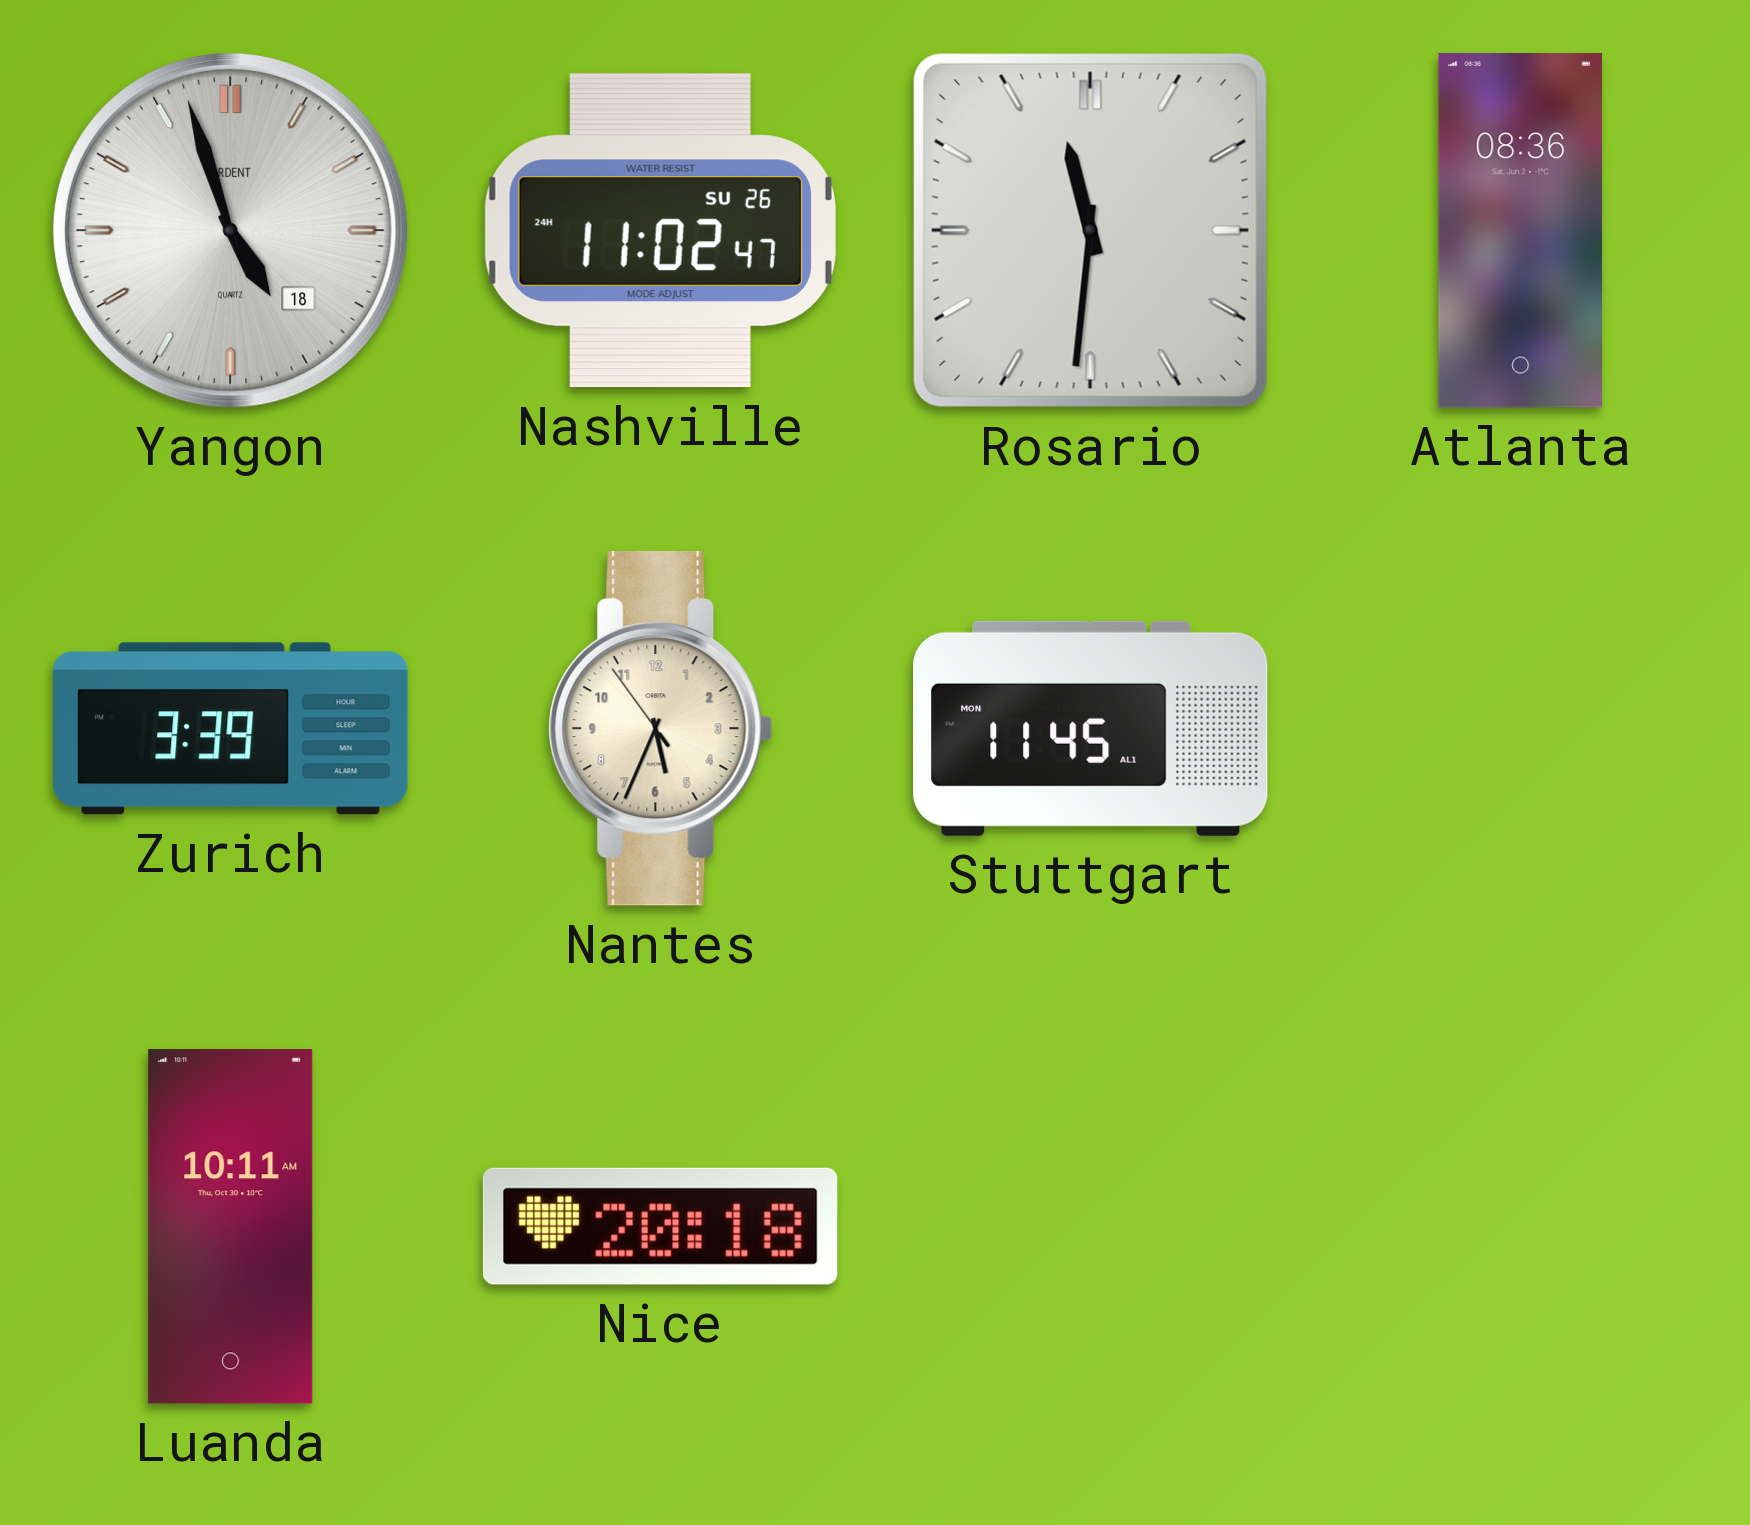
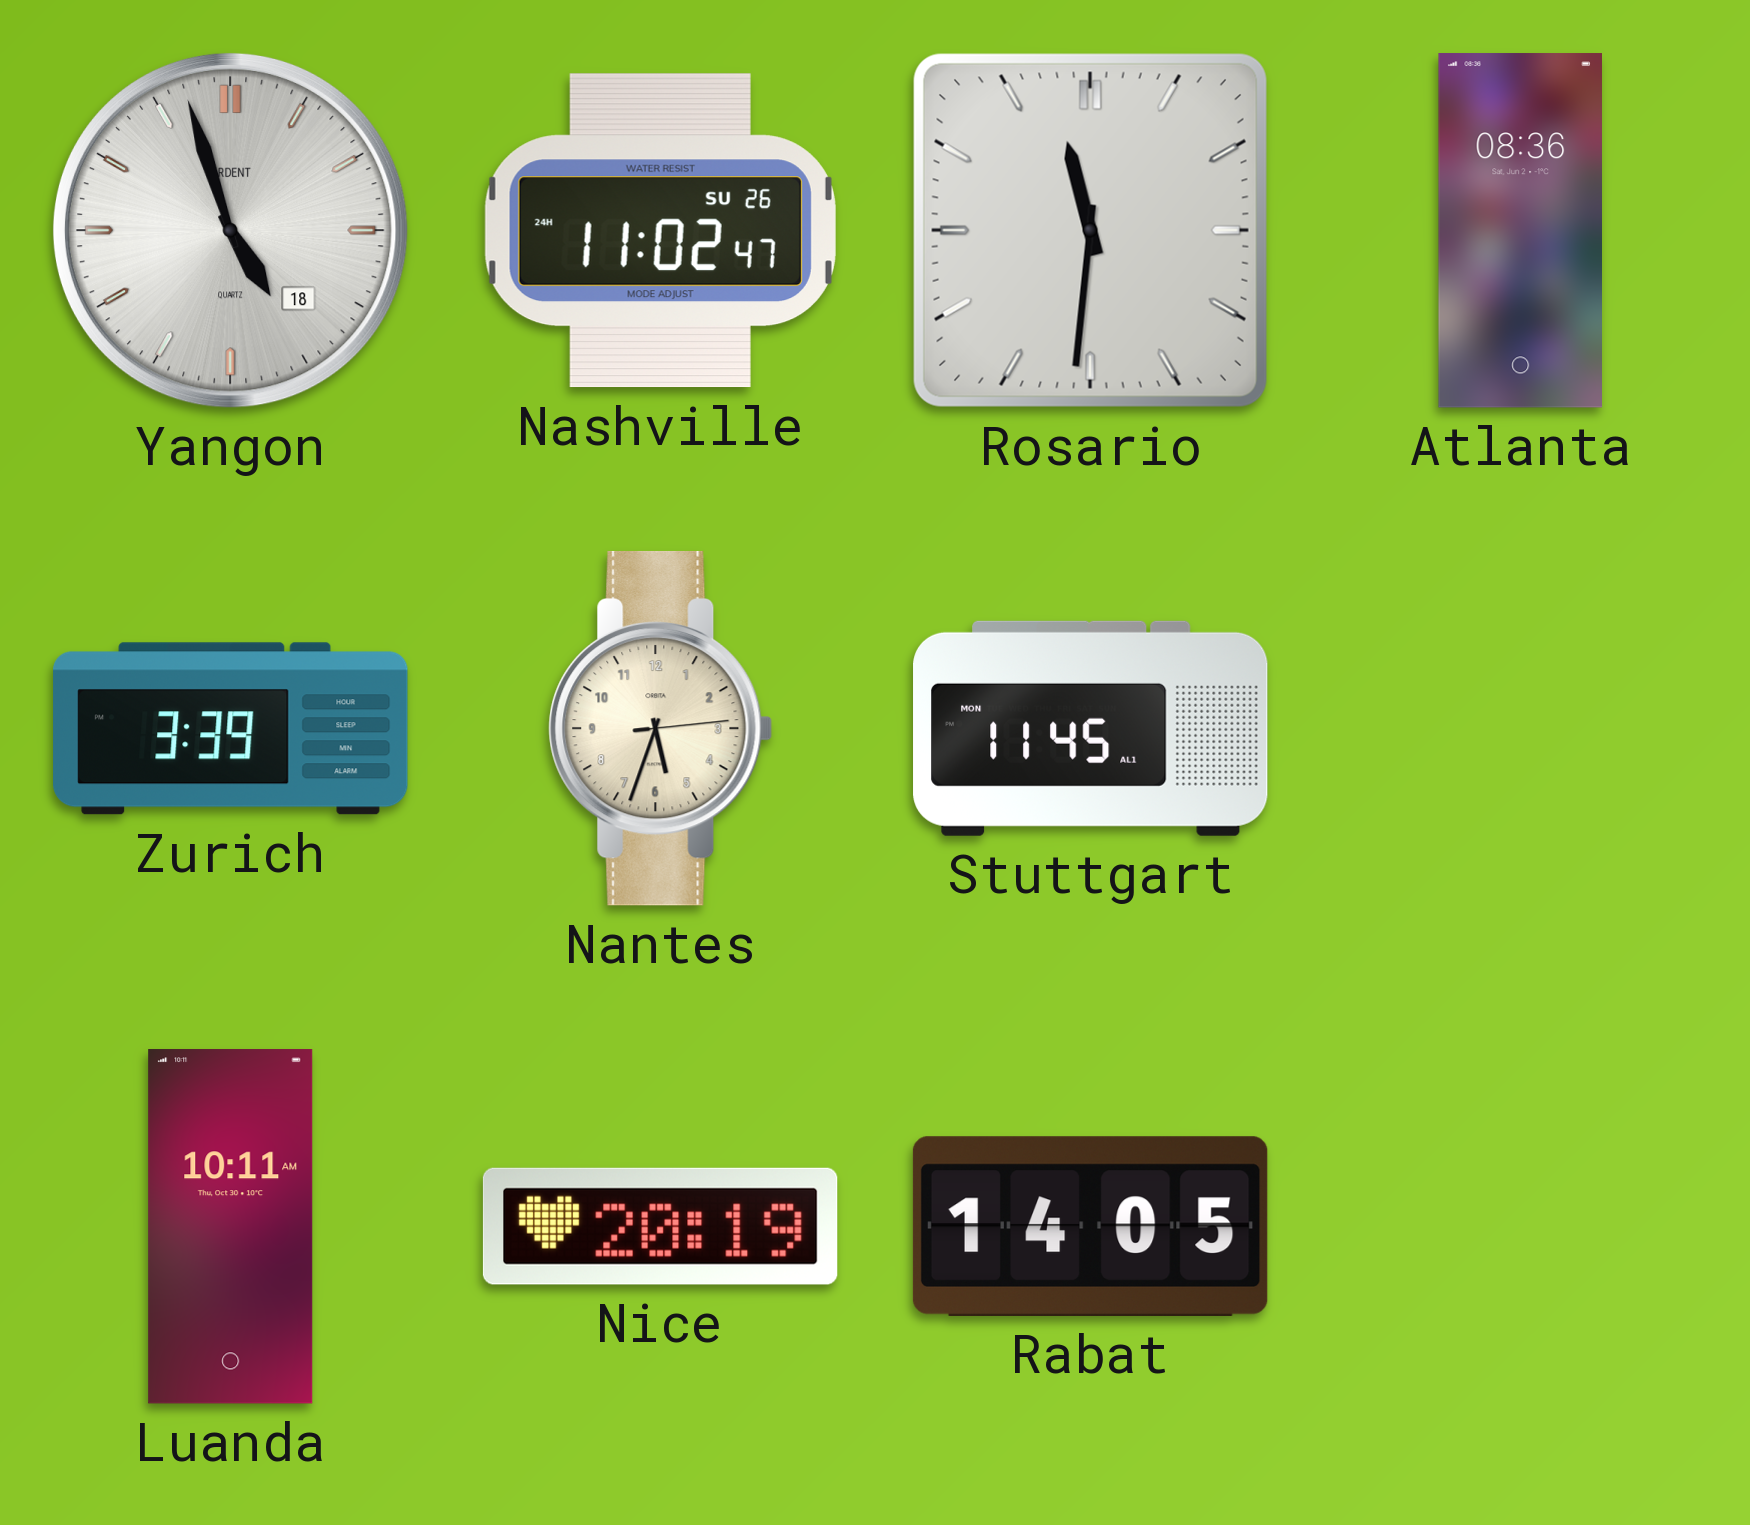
Nantes: 5:33:54 -> 5:33:14 (661, 728)
Nice: 20:18 -> 20:19 (660, 1226)
Rabat: none -> 14:05 (1090, 1226)
